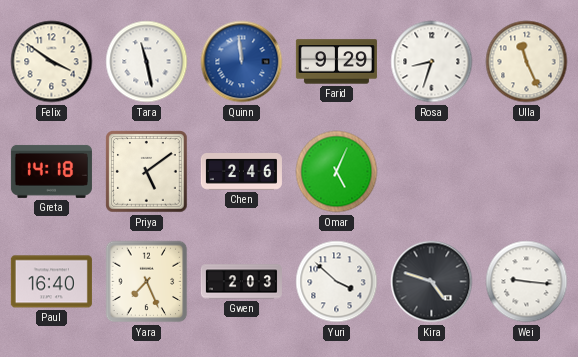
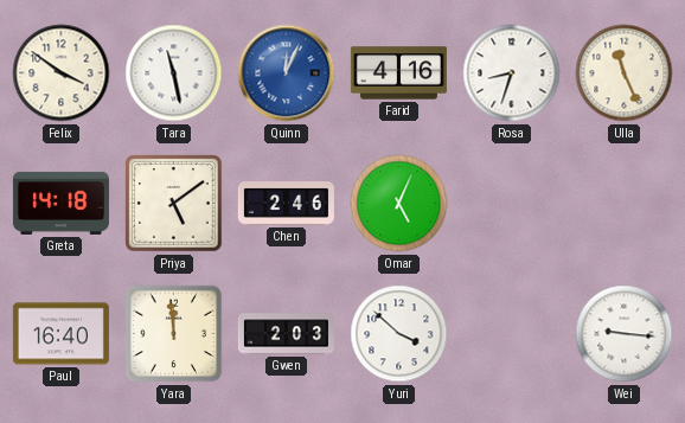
Quinn: 11:59 -> 12:04 (287, 73)
Farid: 9:29 -> 4:16 (398, 73)
Yara: 7:26 -> 11:59 (174, 334)
Kira: 4:48 -> none (432, 282)
